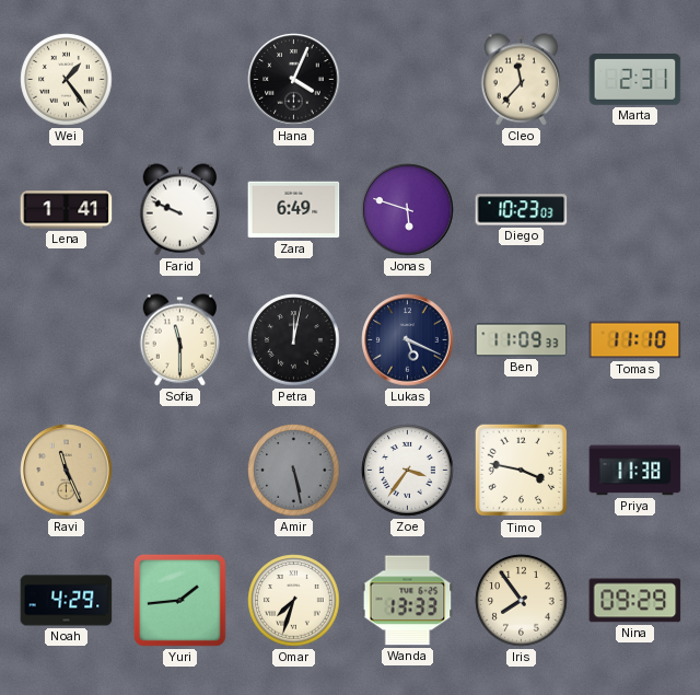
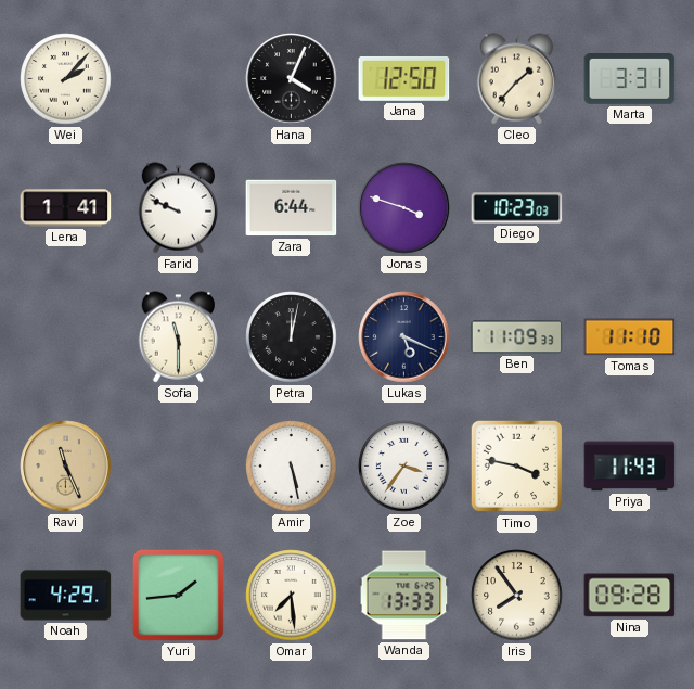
Wei: 1:24 -> 2:07 (66, 79)
Jana: none -> 12:50 (404, 78)
Cleo: 11:37 -> 1:37 (516, 79)
Marta: 2:31 -> 3:31 (630, 79)
Zara: 6:49 -> 6:44 (292, 208)
Jonas: 5:48 -> 3:48 (404, 208)
Amir dial: grey -> white (292, 467)
Priya: 11:38 -> 11:43 (630, 467)
Omar: 7:33 -> 7:29 (292, 596)
Nina: 09:29 -> 09:28 (630, 596)
